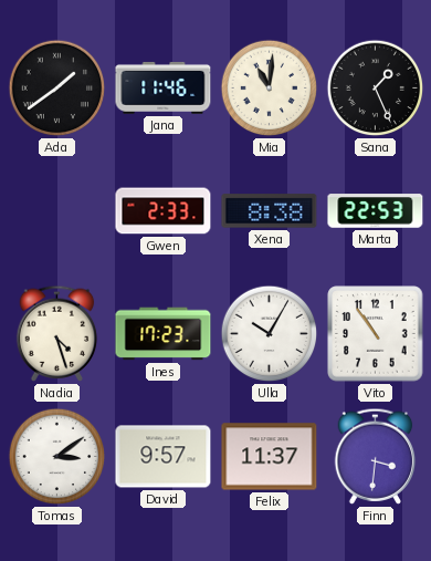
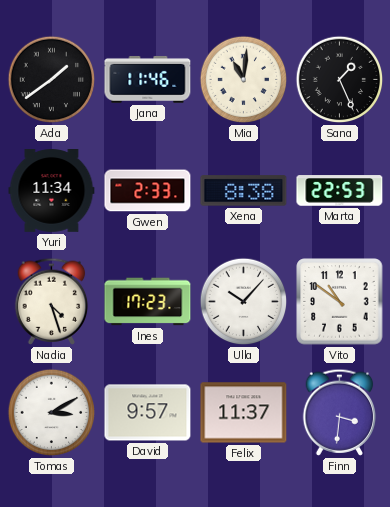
Yuri: none -> 11:34 (52, 191)
Ulla: 10:05 -> 10:07 (244, 302)
Vito: 10:54 -> 10:51 (340, 302)
Tomas: 3:09 -> 3:10 (52, 413)
